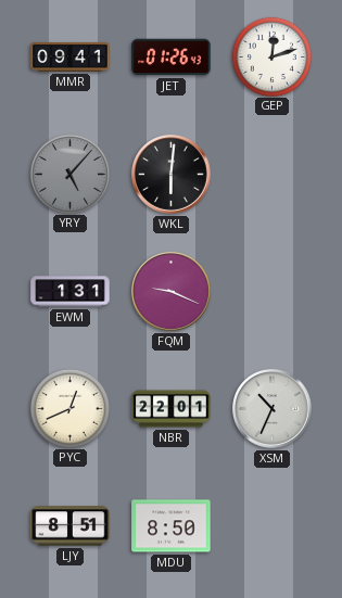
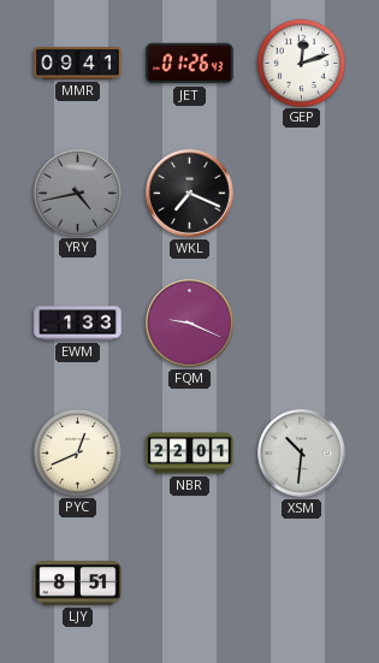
YRY: 5:07 -> 4:43 (77, 193)
WKL: 6:01 -> 7:19 (190, 194)
EWM: 1:31 -> 1:33 (78, 324)
XSM: 10:34 -> 10:31 (302, 454)
MDU: 8:50 -> none (172, 526)
